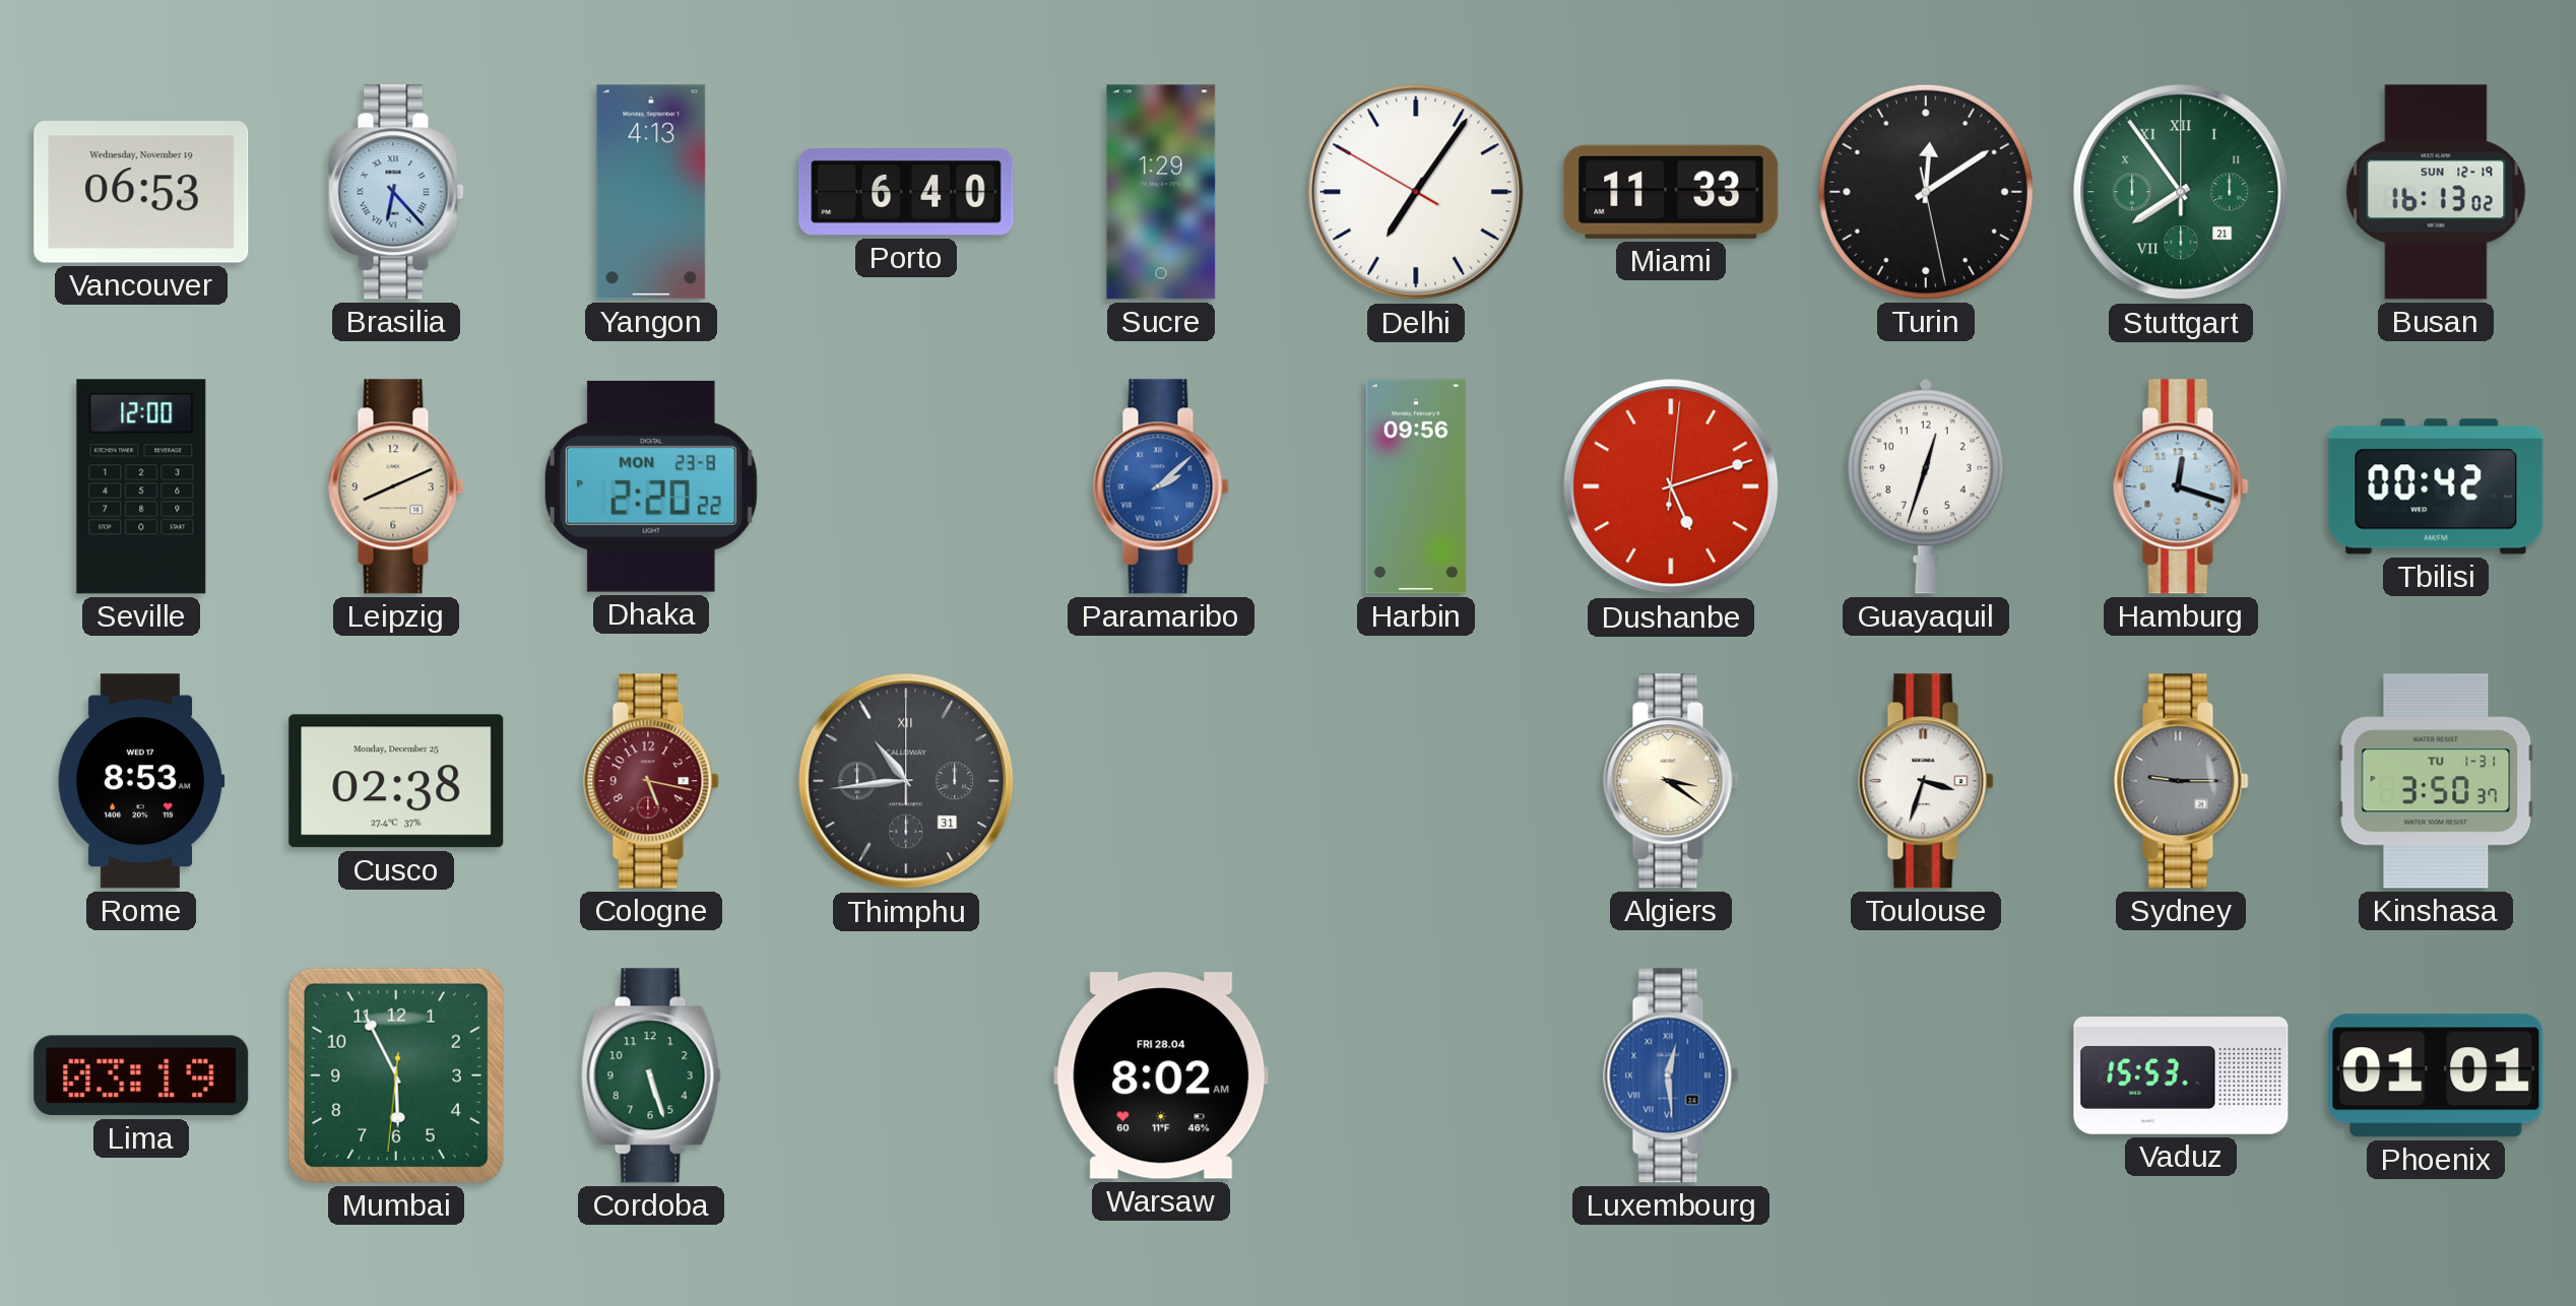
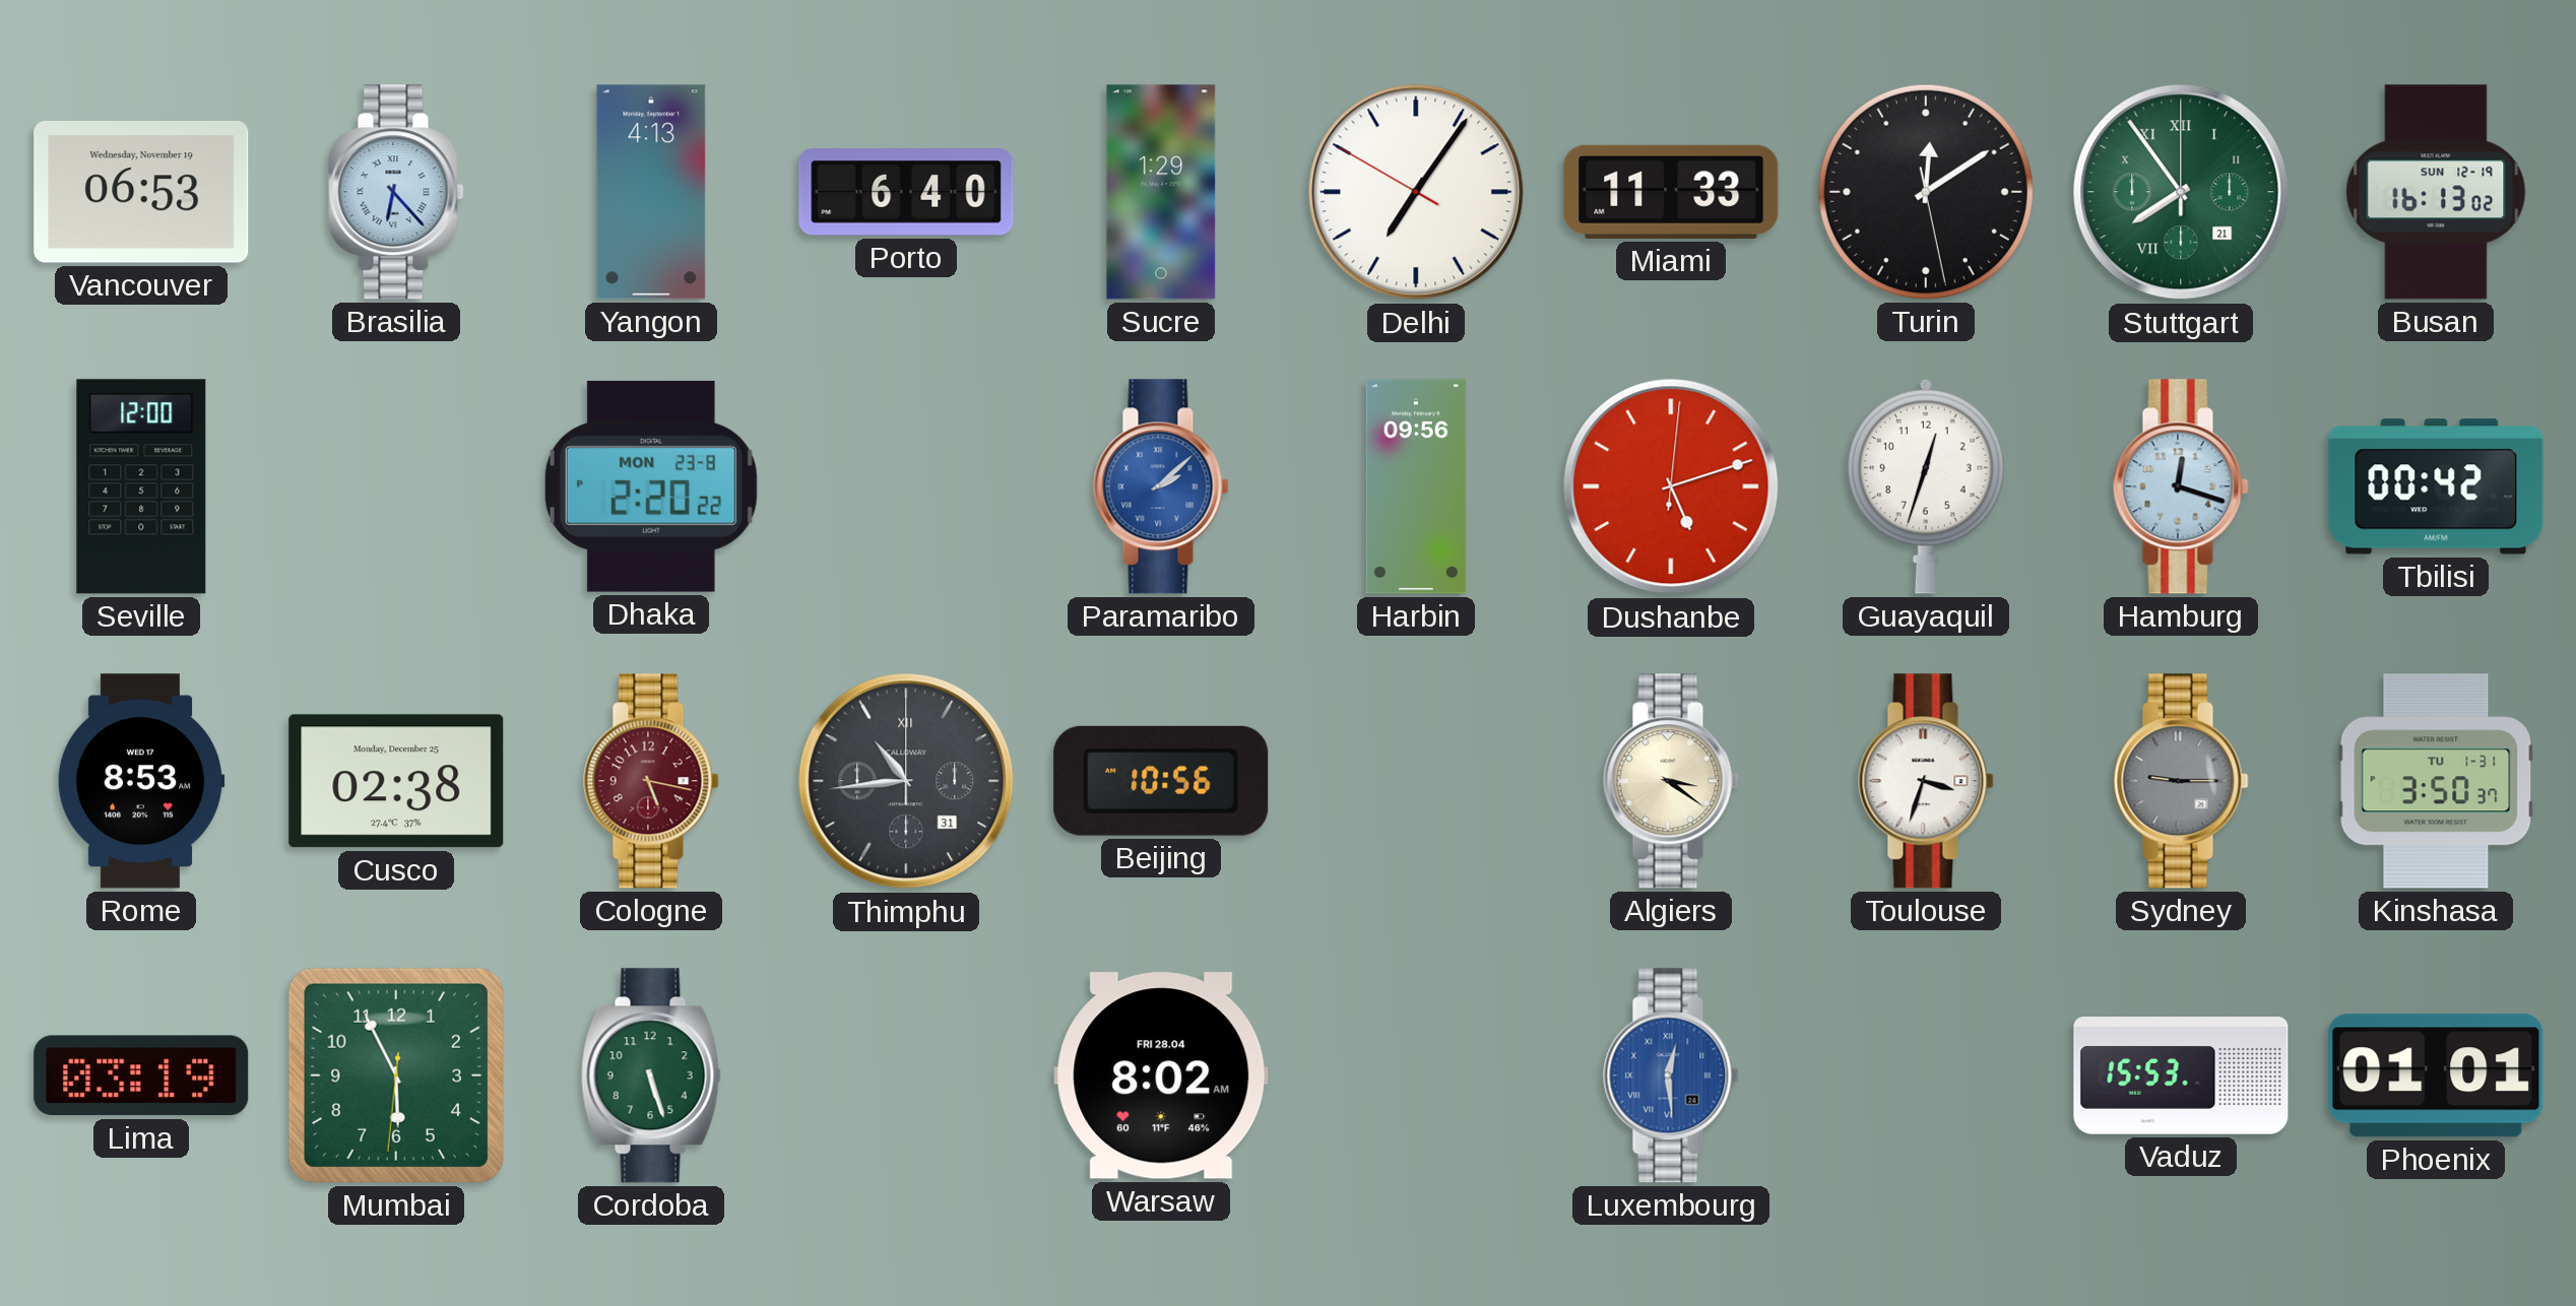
Leipzig: 8:11 -> none (396, 486)
Beijing: none -> 10:56 (1161, 781)
